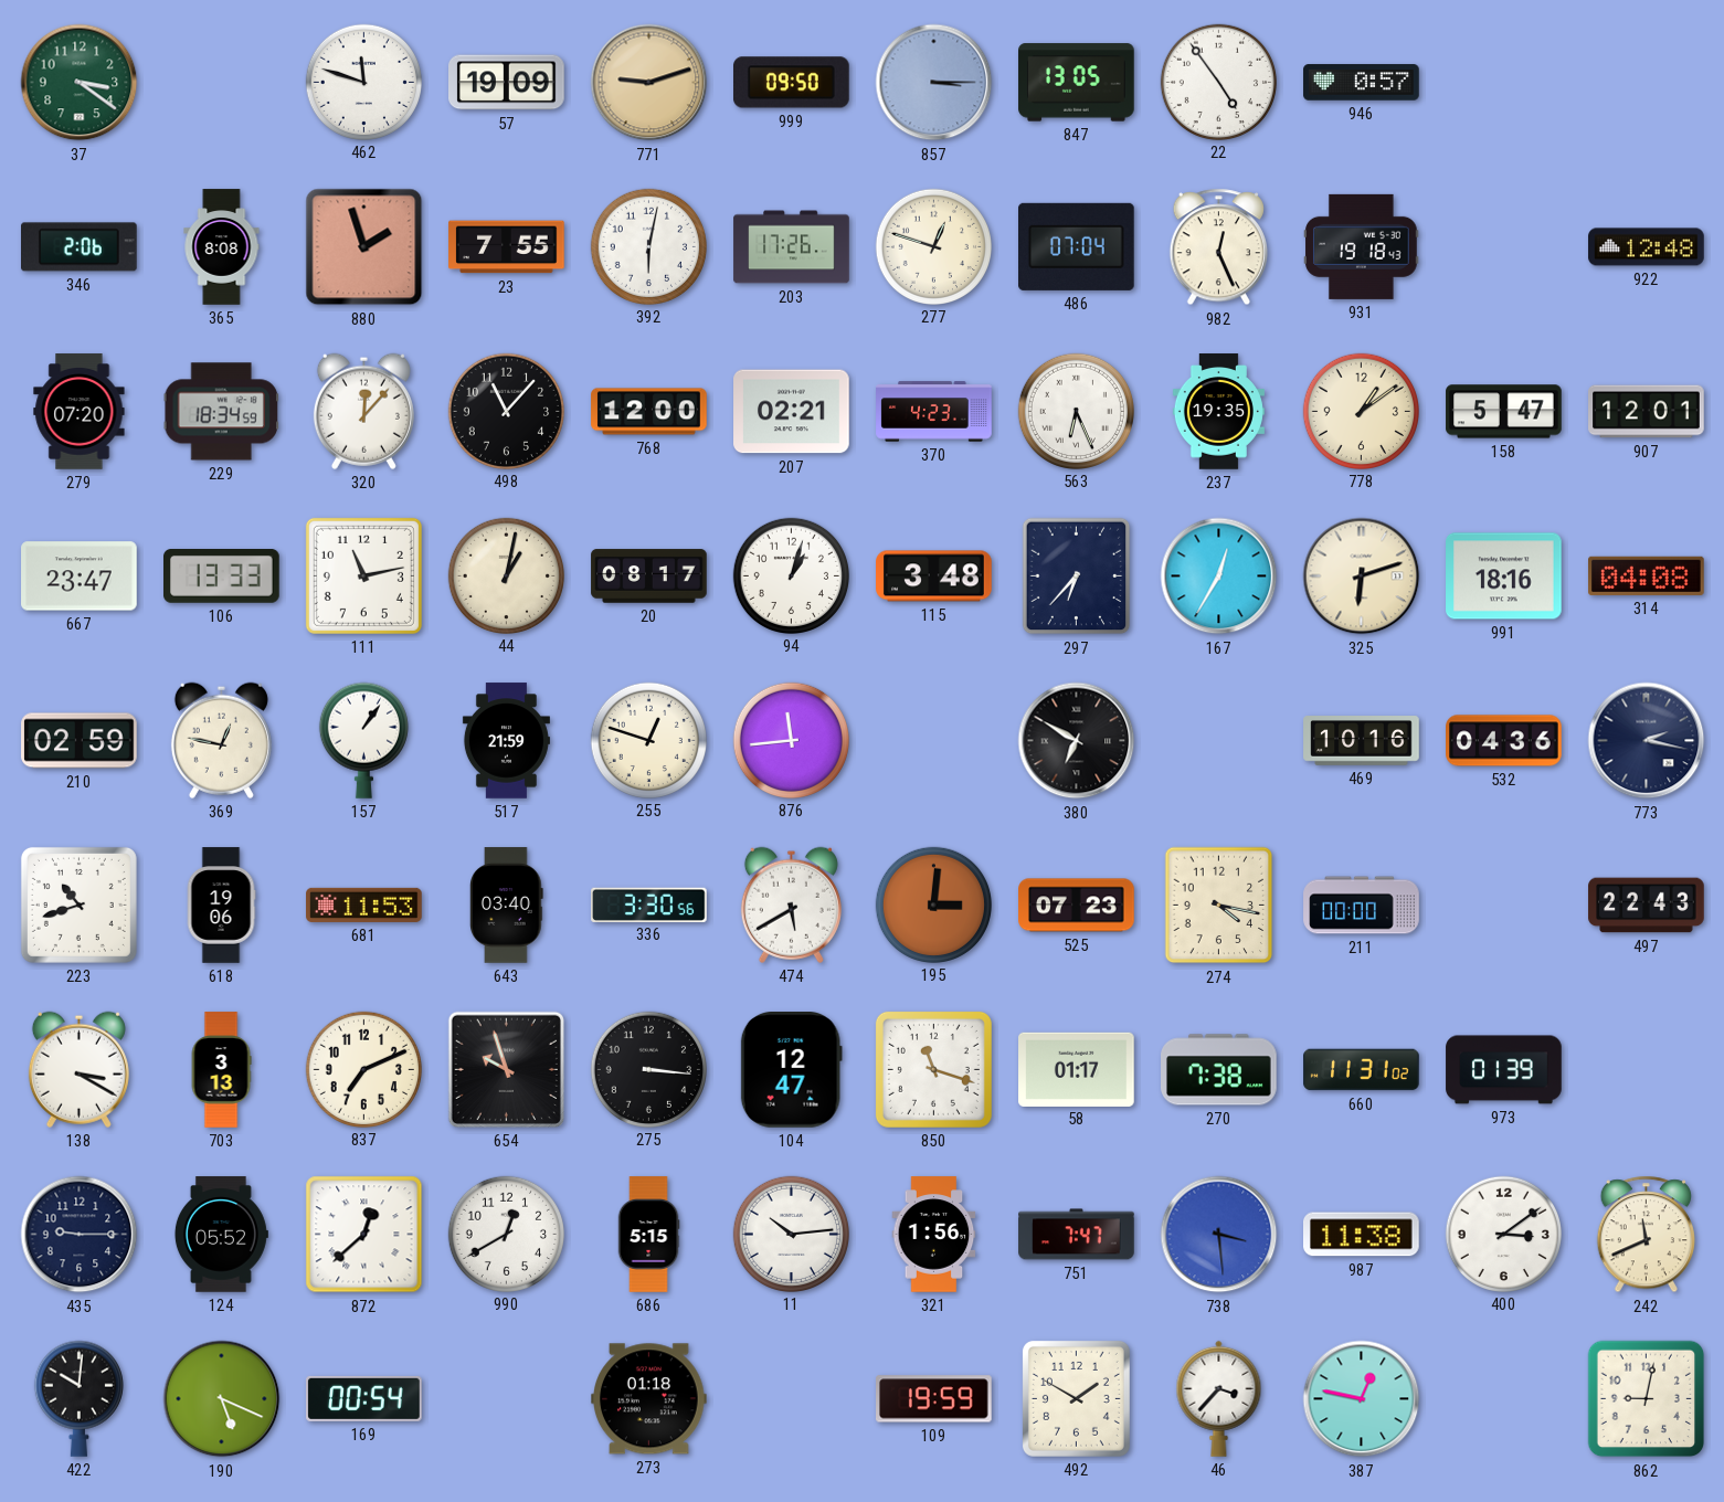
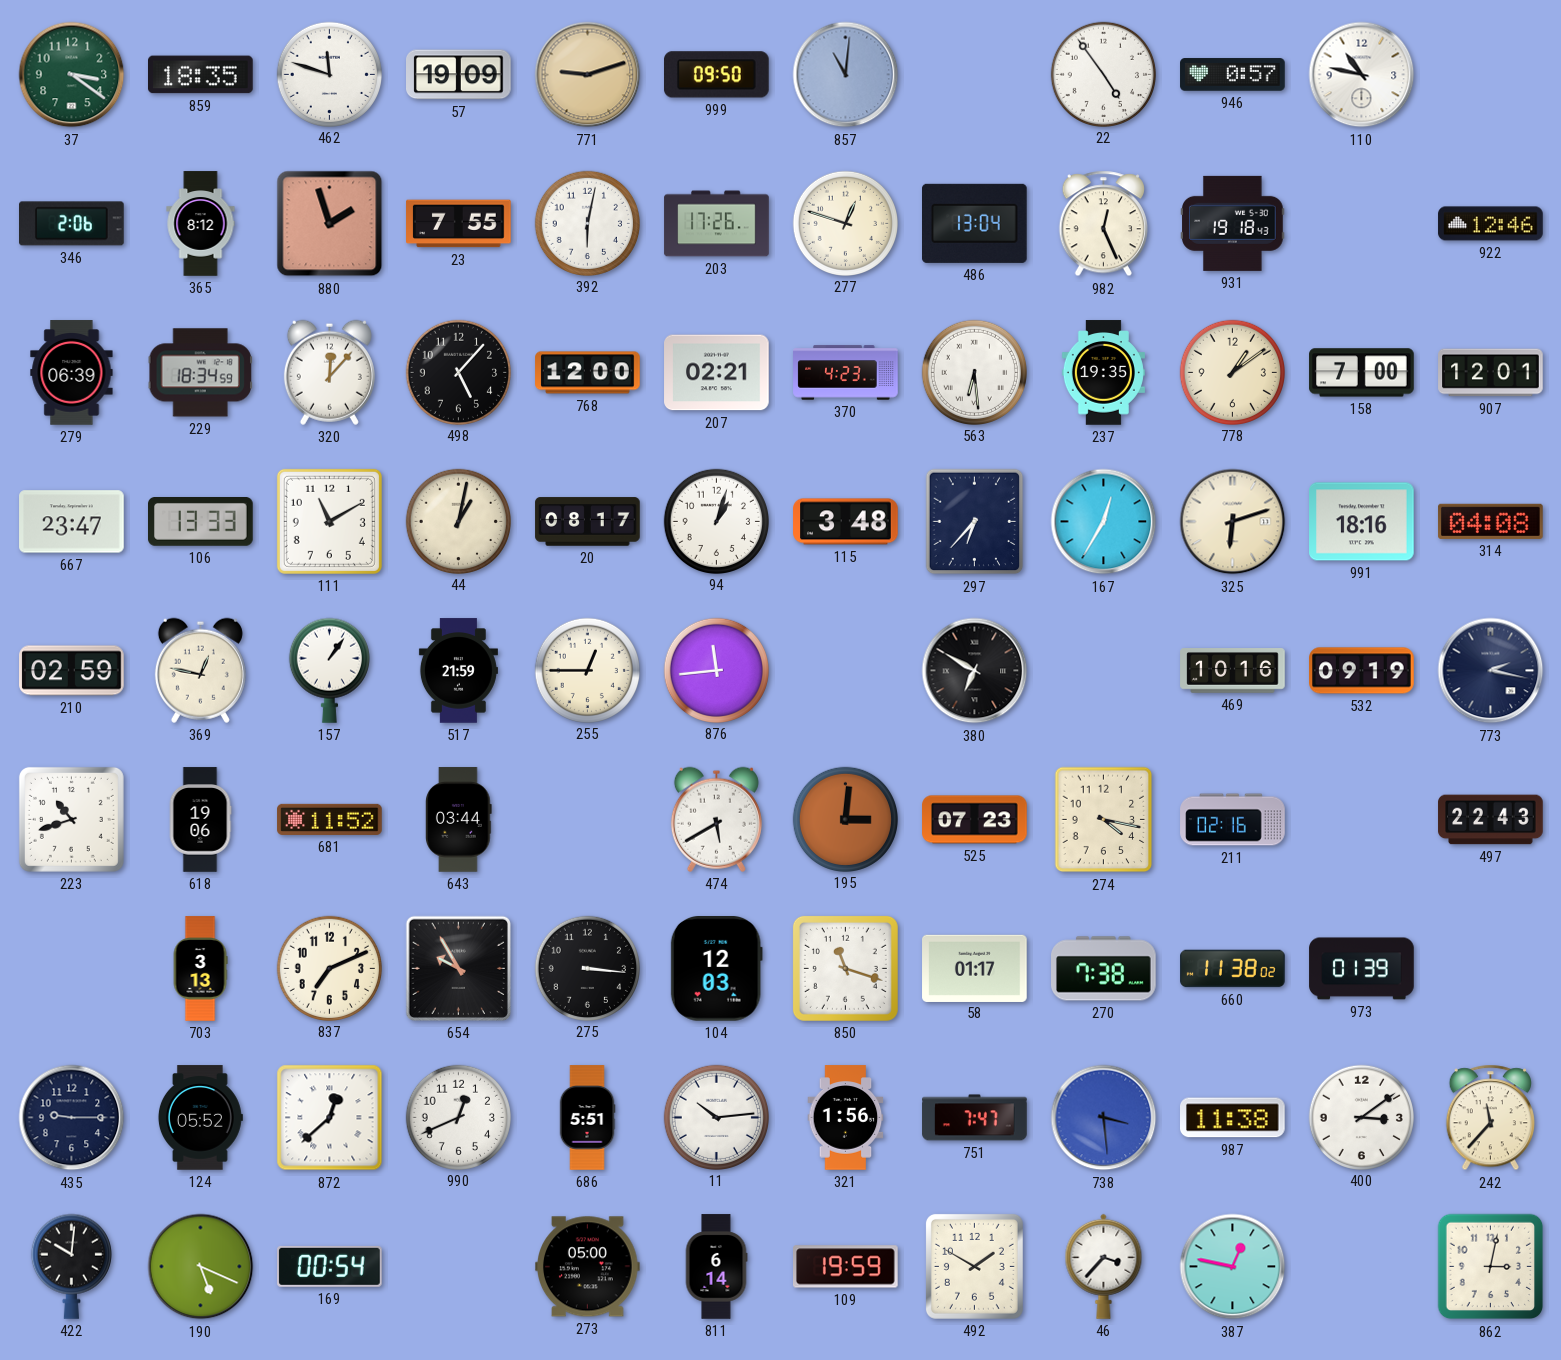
859: none -> 18:35 (201, 75)
857: 3:15 -> 11:01 (846, 75)
847: 13:05 -> none (1077, 83)
110: none -> 10:47 (1362, 75)
365: 8:08 -> 8:12 (201, 224)
486: 07:04 -> 13:04 (975, 223)
922: 12:48 -> 12:46 (1491, 224)
279: 07:20 -> 06:39 (72, 373)
498: 11:07 -> 5:07 (458, 372)
563: 6:26 -> 6:29 (974, 372)
158: 5:47 -> 7:00 (1362, 373)
111: 11:13 -> 11:10 (329, 521)
255: 12:48 -> 12:45 (587, 670)
532: 04:36 -> 09:19 (1362, 671)
681: 11:53 -> 11:52 (330, 819)
643: 03:40 -> 03:44 (459, 820)
336: 3:30 -> none (649, 905)
211: 00:00 -> 02:16 (1233, 820)
138: 3:20 -> none (78, 1069)
654: 9:57 -> 9:55 (458, 968)
104: 12:47 -> 12:03 (716, 969)
660: 11:31 -> 11:38 (1233, 969)
990: 12:40 -> 12:41 (458, 1117)
686: 5:15 -> 5:51 (587, 1118)
242: 11:41 -> 11:37 (1490, 1118)
273: 01:18 -> 05:00 (588, 1267)
811: none -> 6:14 (716, 1267)
862: 9:02 -> 3:02 (1491, 1267)
